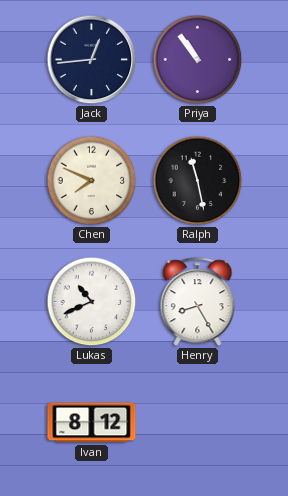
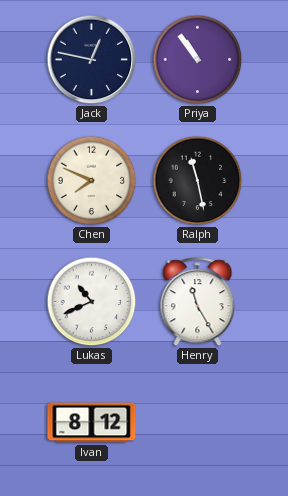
Jack: 12:44 -> 12:47 (92, 60)
Henry: 8:25 -> 11:25 (198, 302)
